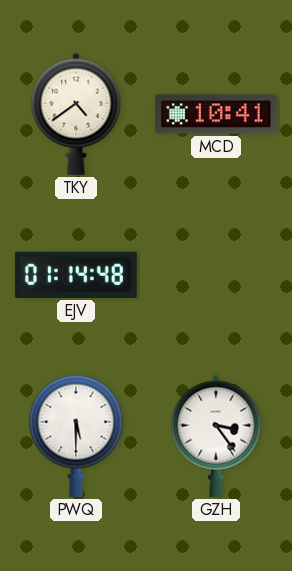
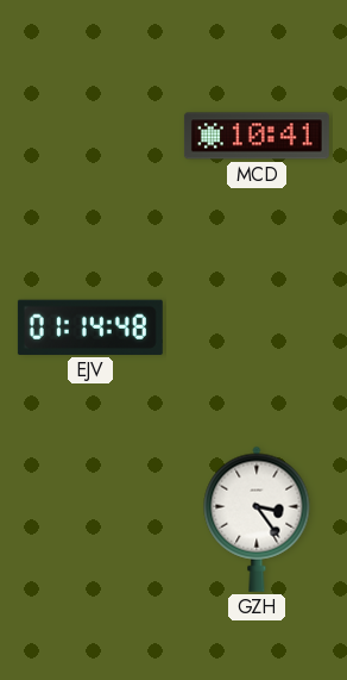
TKY: 4:39 -> none (76, 114)
PWQ: 5:30 -> none (76, 436)
